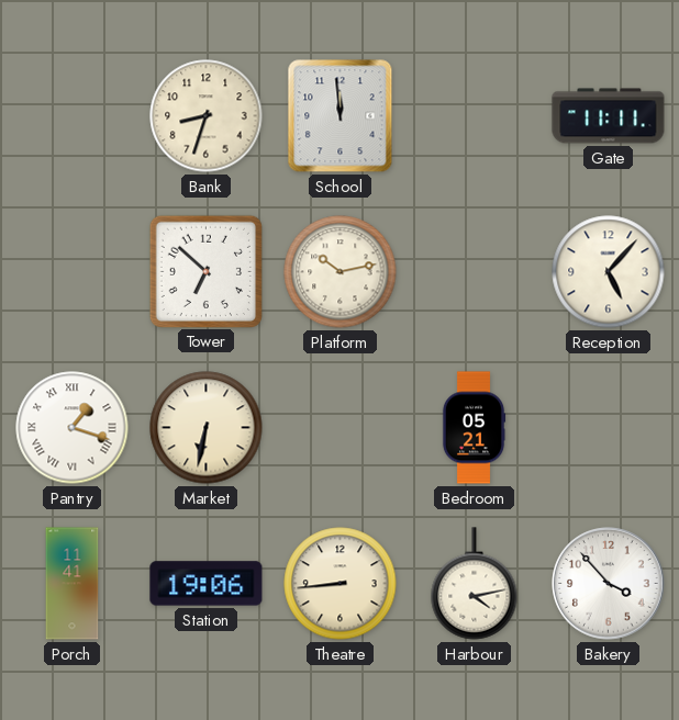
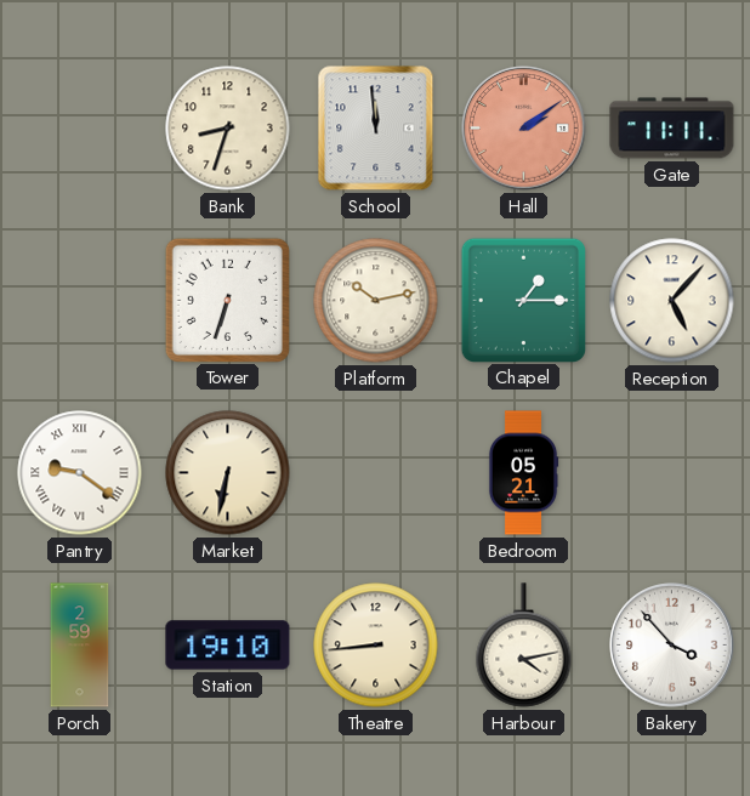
Hall: none -> 2:09 (524, 129)
Tower: 6:52 -> 6:33 (227, 300)
Chapel: none -> 1:15 (523, 300)
Pantry: 1:18 -> 9:21 (80, 473)
Porch: 11:41 -> 2:59 (80, 646)
Station: 19:06 -> 19:10 (228, 646)
